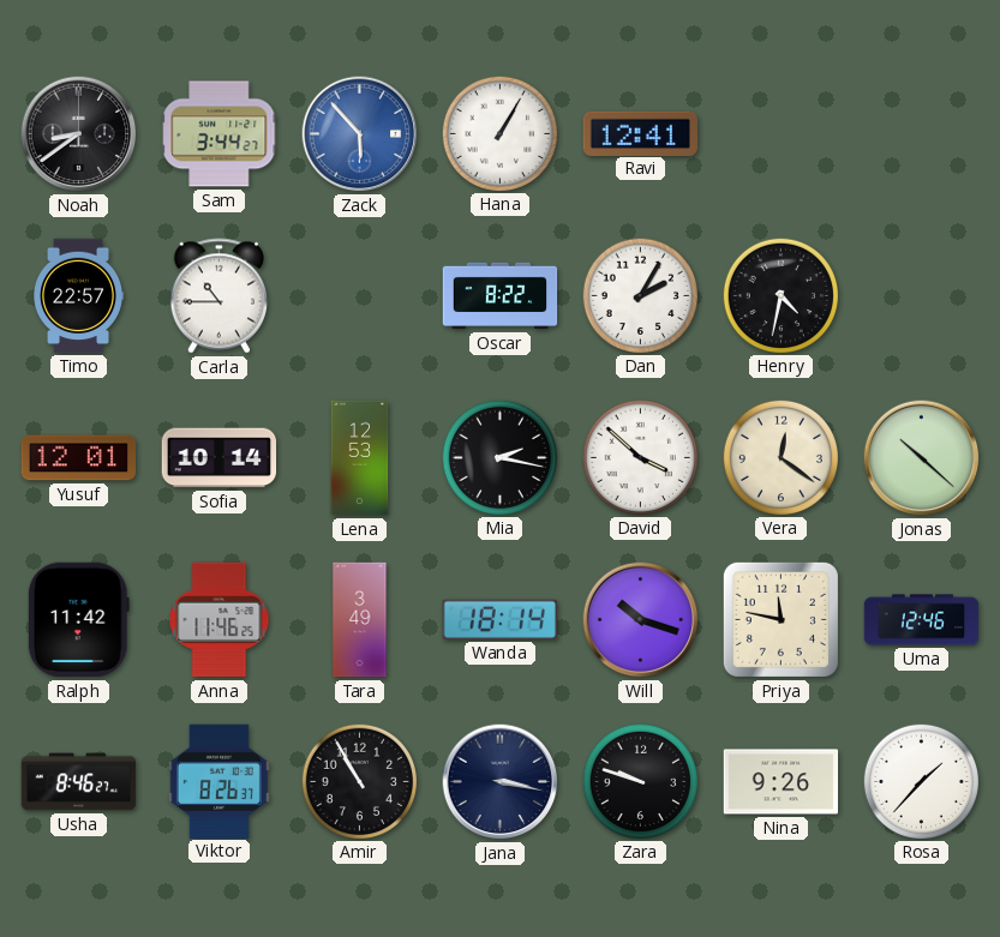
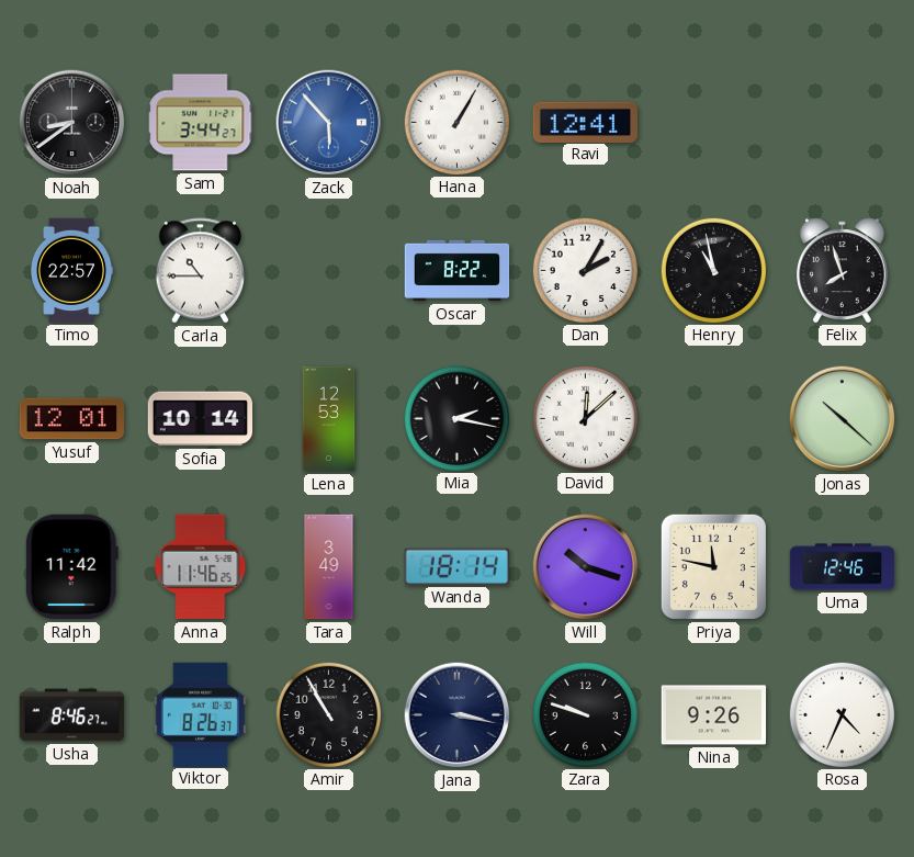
Henry: 4:32 -> 10:58 (713, 270)
Felix: none -> 7:57 (842, 270)
David: 3:52 -> 12:08 (585, 418)
Vera: 12:21 -> none (780, 457)
Rosa: 1:37 -> 4:34 (842, 714)
